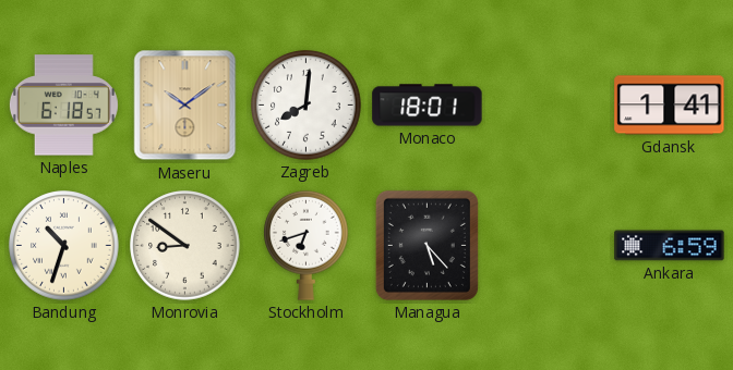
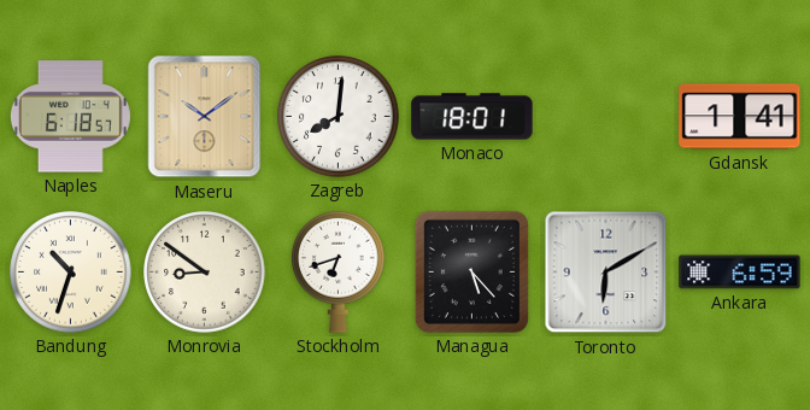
Toronto: none -> 6:10 (606, 273)
